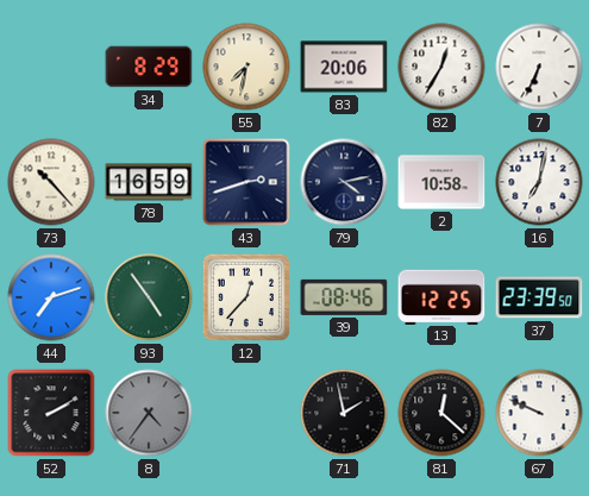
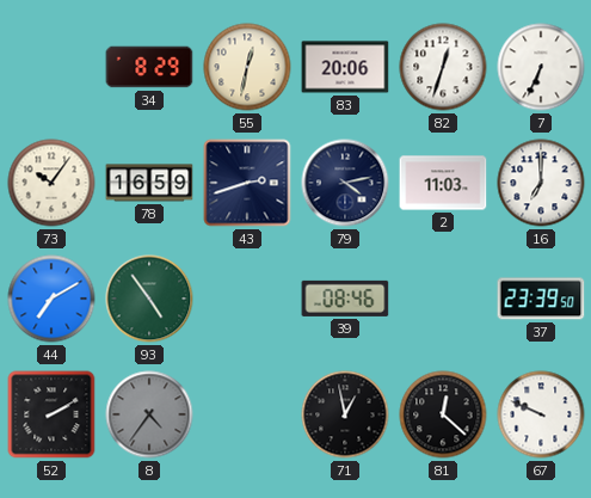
55: 7:32 -> 12:32 (247, 67)
82: 12:35 -> 12:33 (443, 67)
73: 10:23 -> 10:06 (51, 183)
2: 10:58 -> 11:03 (443, 183)
16: 7:02 -> 7:00 (541, 183)
44: 7:12 -> 7:10 (51, 299)
12: 12:37 -> none (246, 297)
13: 12:25 -> none (441, 296)
71: 1:58 -> 12:58 (345, 414)
